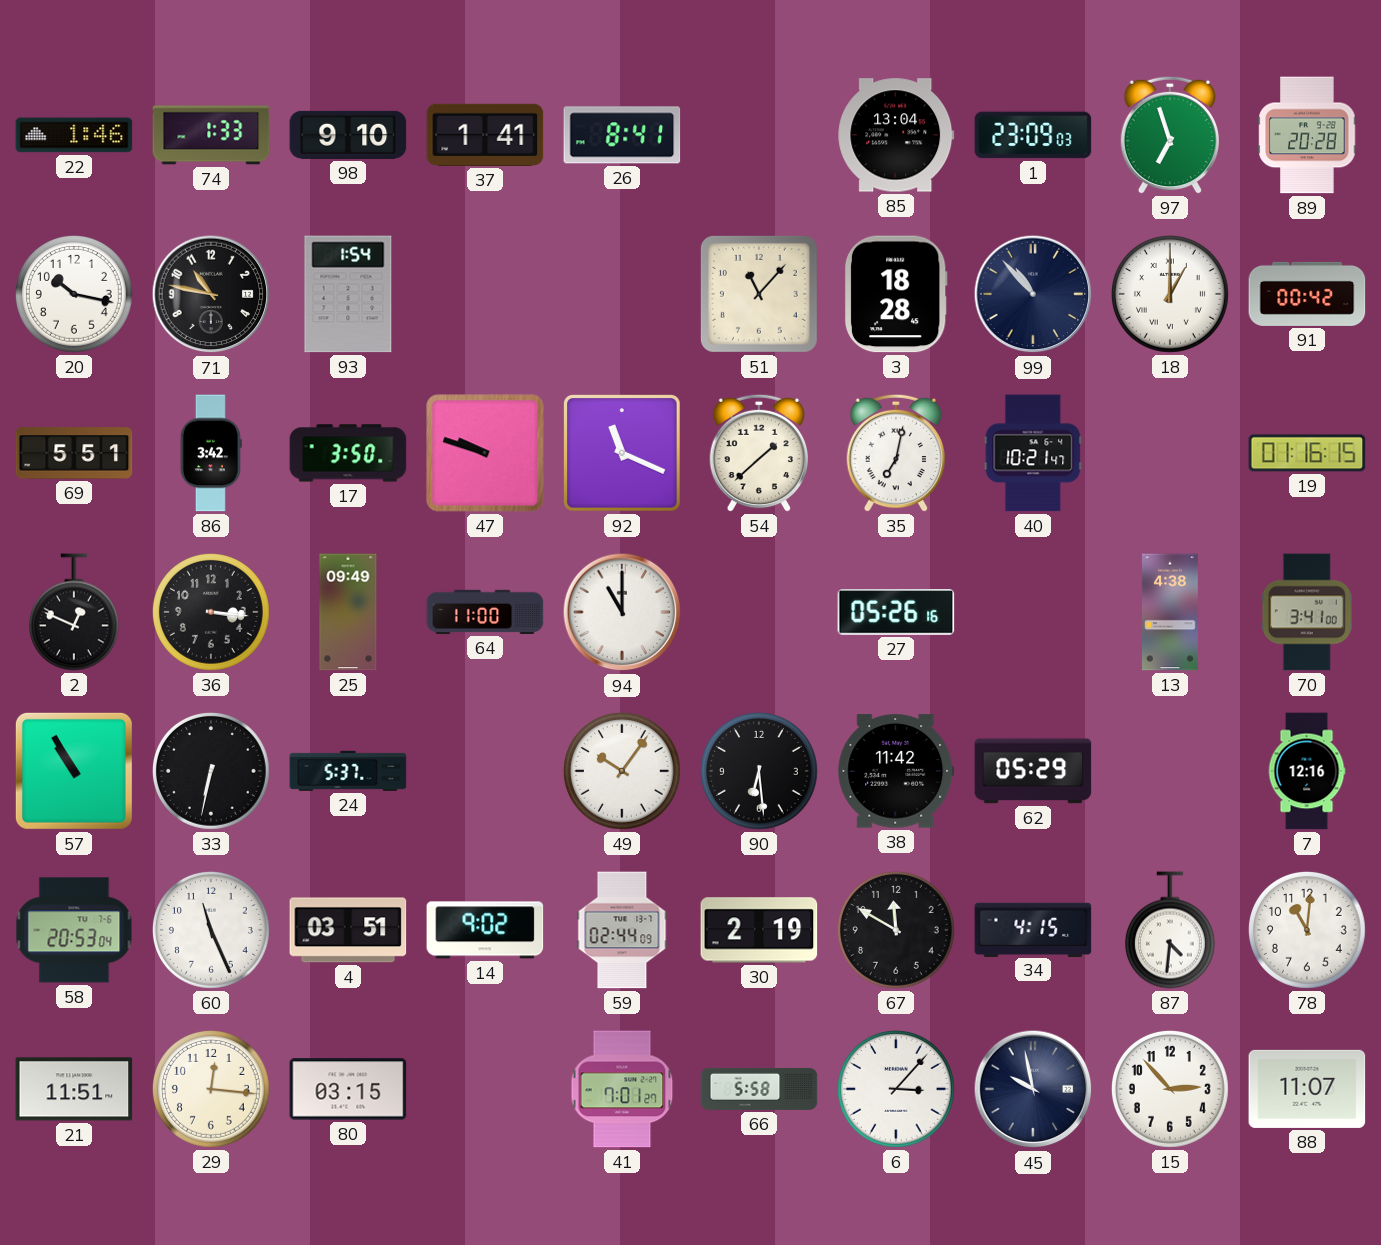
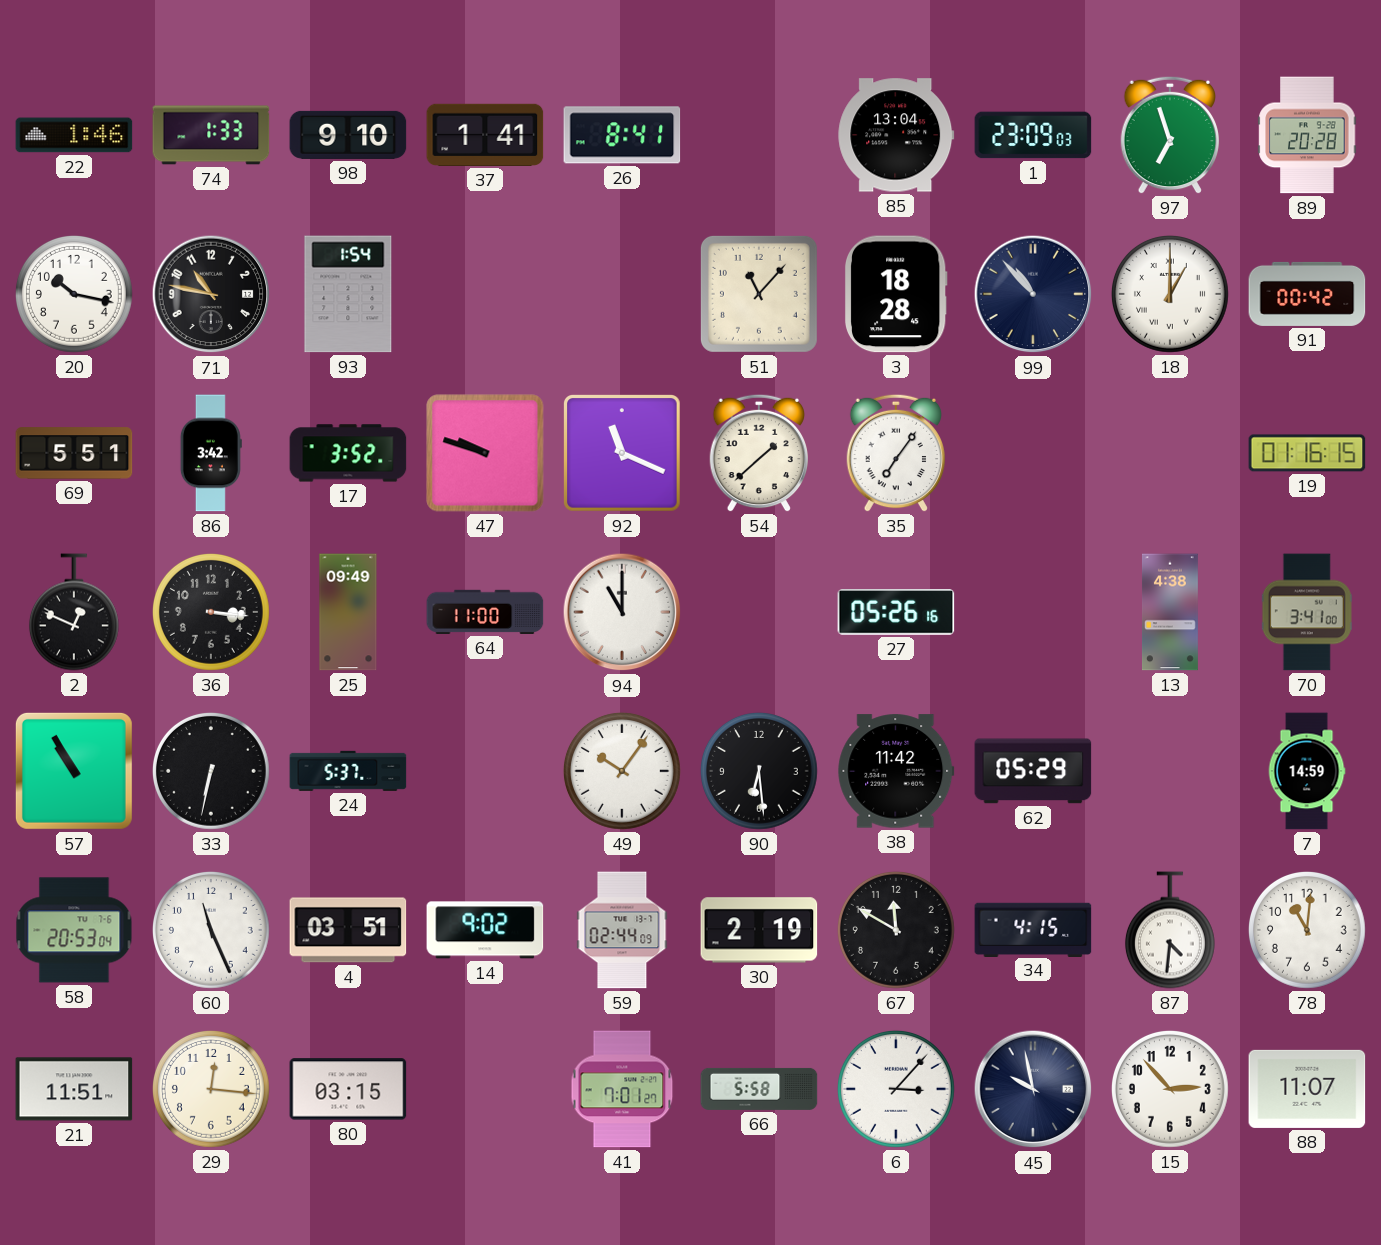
17: 3:50 -> 3:52 (348, 453)
35: 7:02 -> 7:06 (895, 453)
40: 10:21 -> none (1033, 453)
7: 12:16 -> 14:59 (1307, 771)
